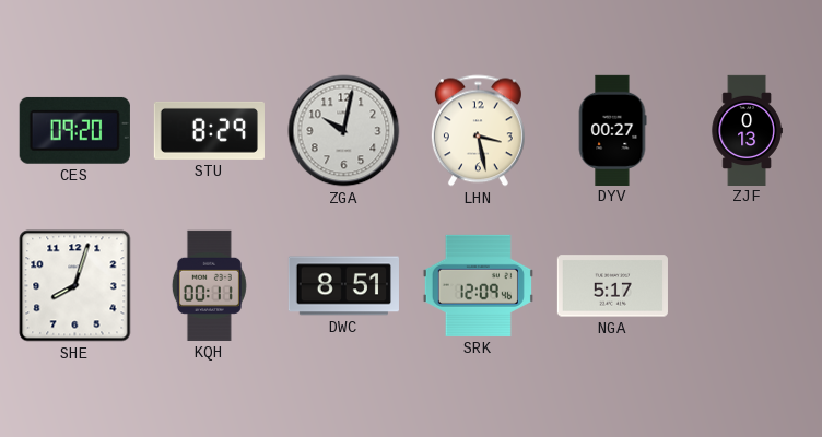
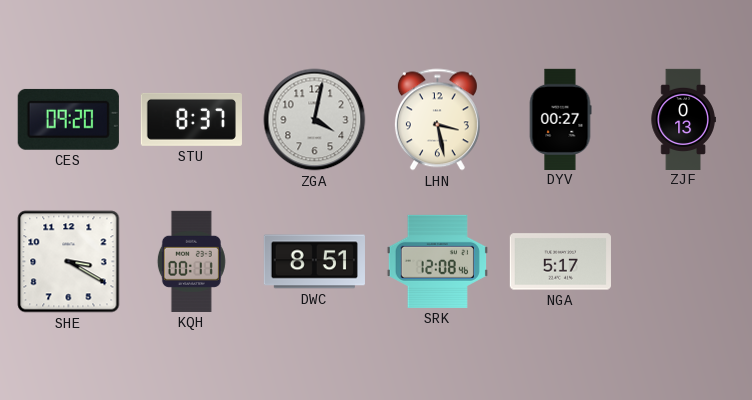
STU: 8:29 -> 8:37 (191, 119)
ZGA: 10:02 -> 4:02 (315, 120)
SHE: 8:03 -> 3:20 (69, 262)
SRK: 12:09 -> 12:08 (437, 261)
